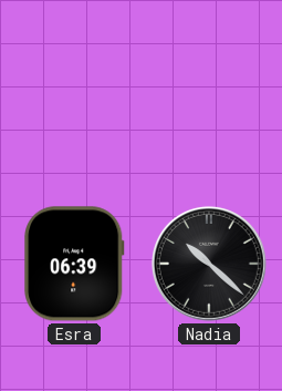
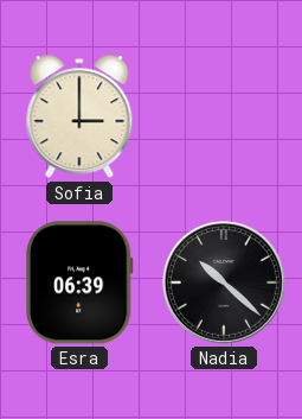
Sofia: none -> 3:00 (79, 118)
